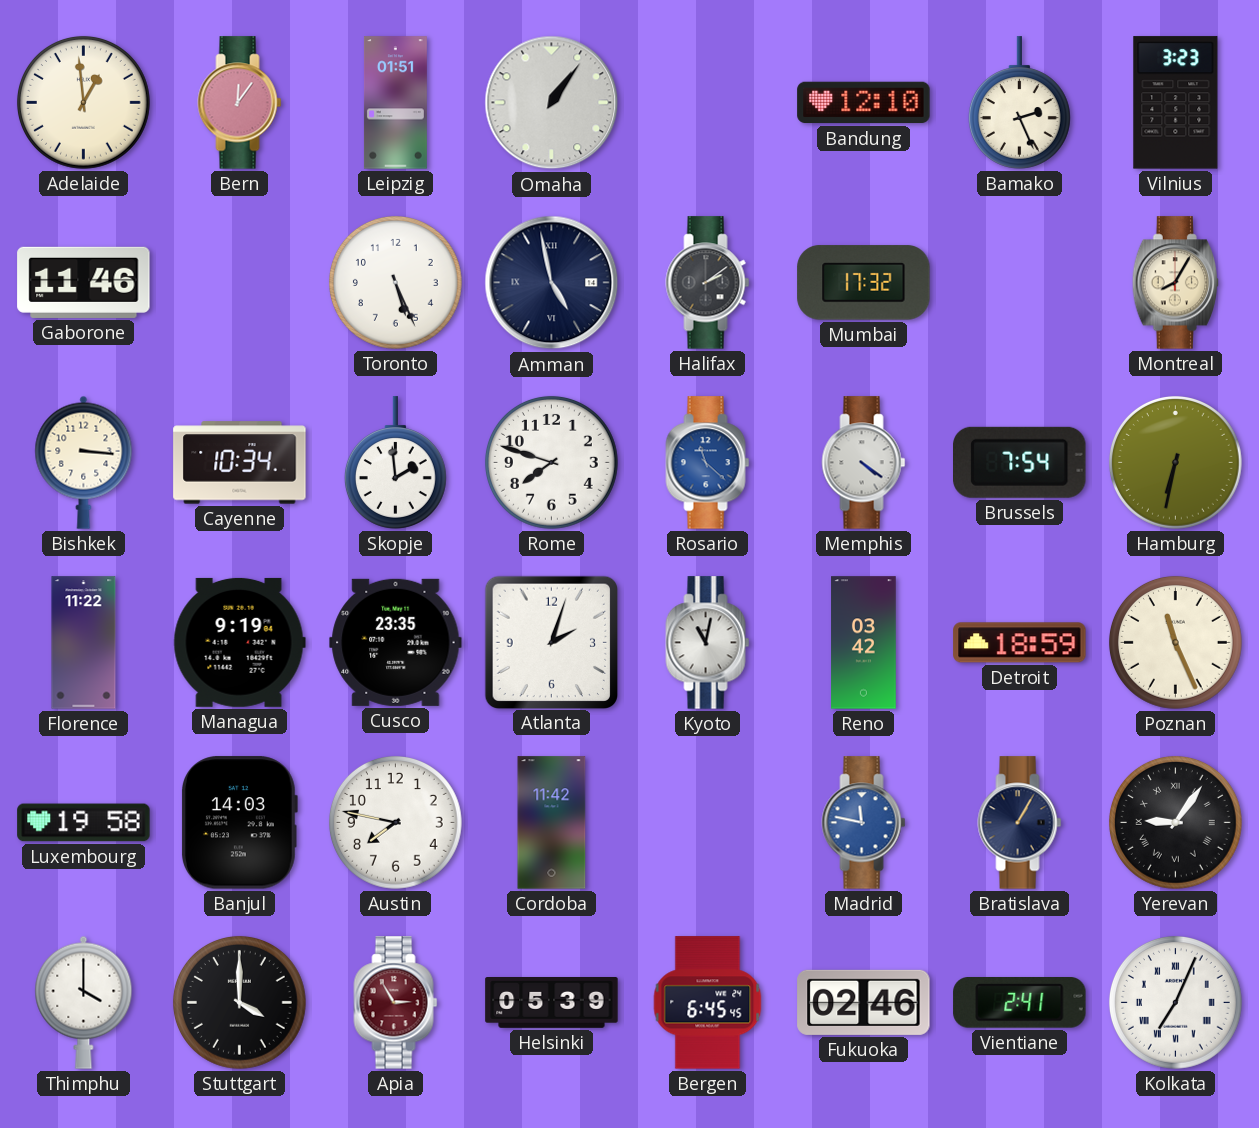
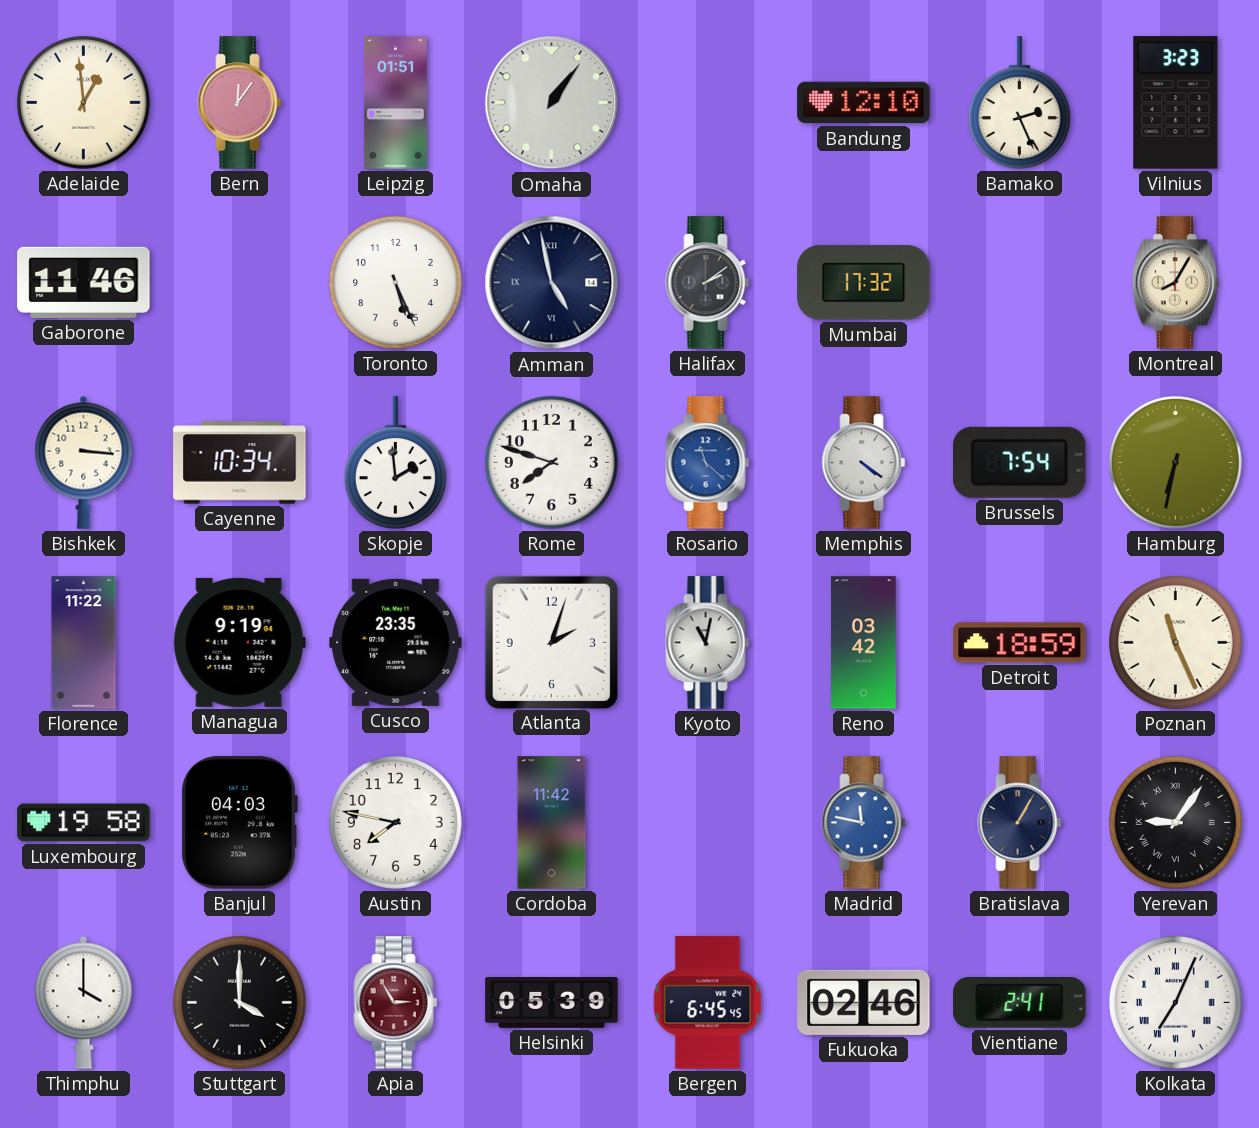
Banjul: 14:03 -> 04:03 (239, 823)
